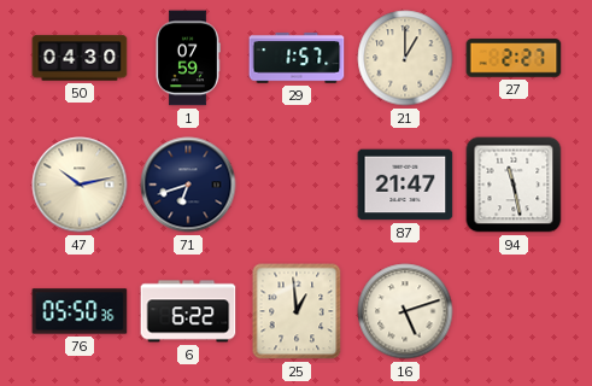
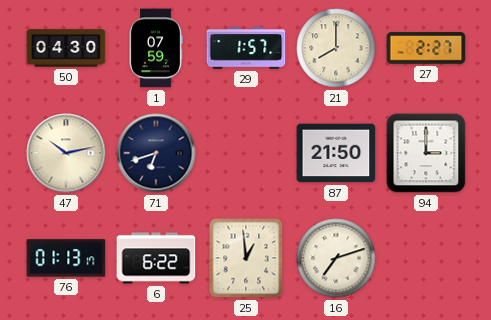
21: 1:00 -> 8:00 (336, 48)
87: 21:47 -> 21:50 (336, 153)
94: 11:28 -> 3:00 (426, 153)
76: 05:50 -> 01:13 (66, 258)
16: 5:12 -> 7:12 (336, 258)
